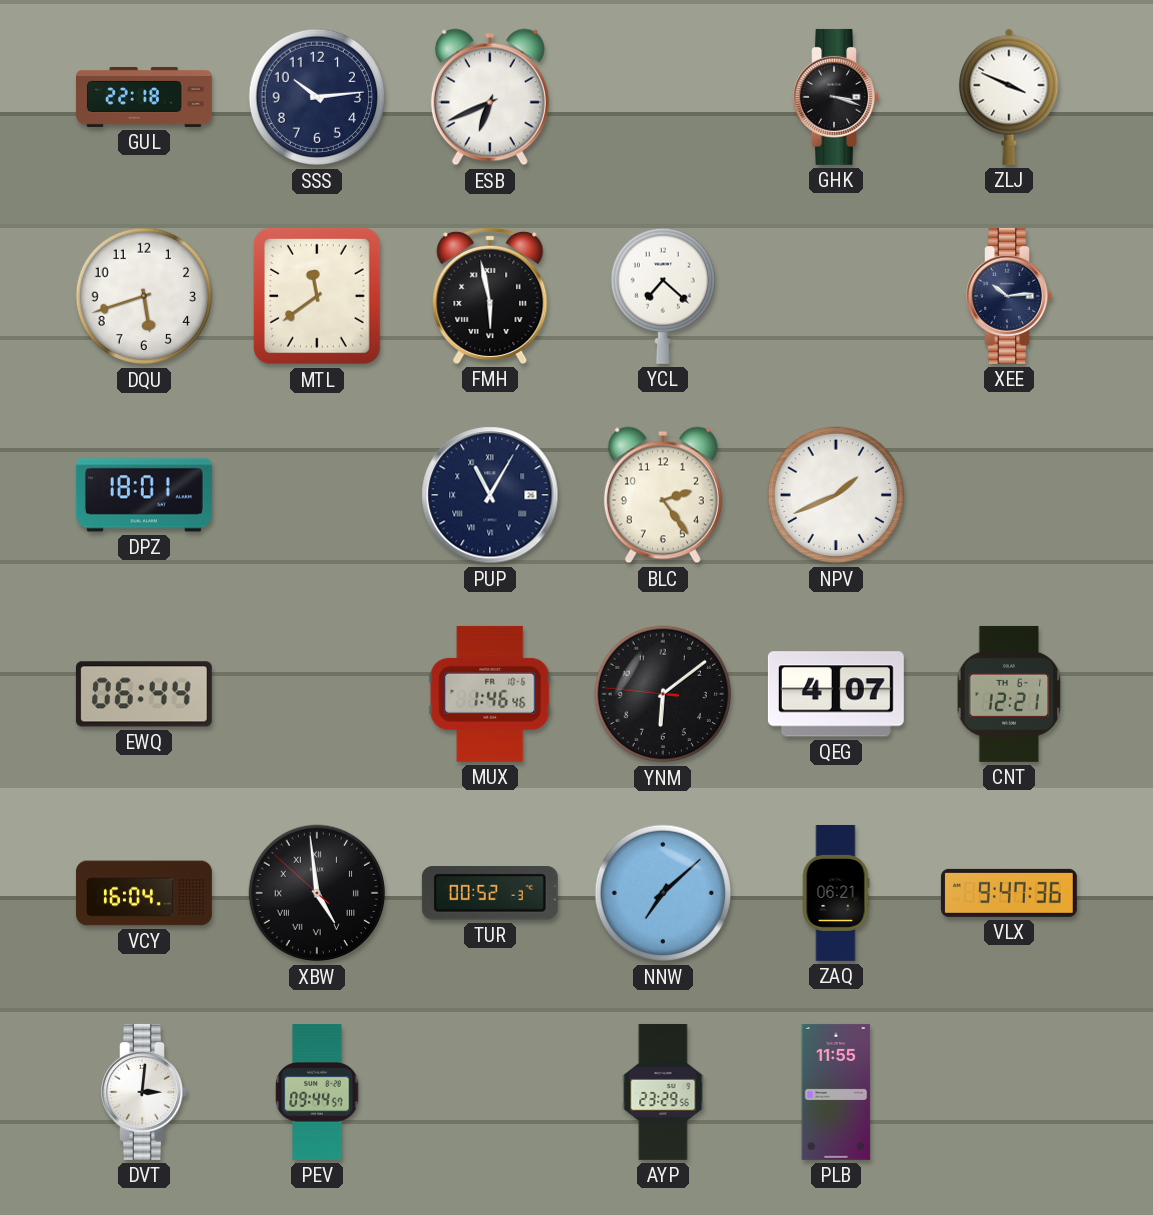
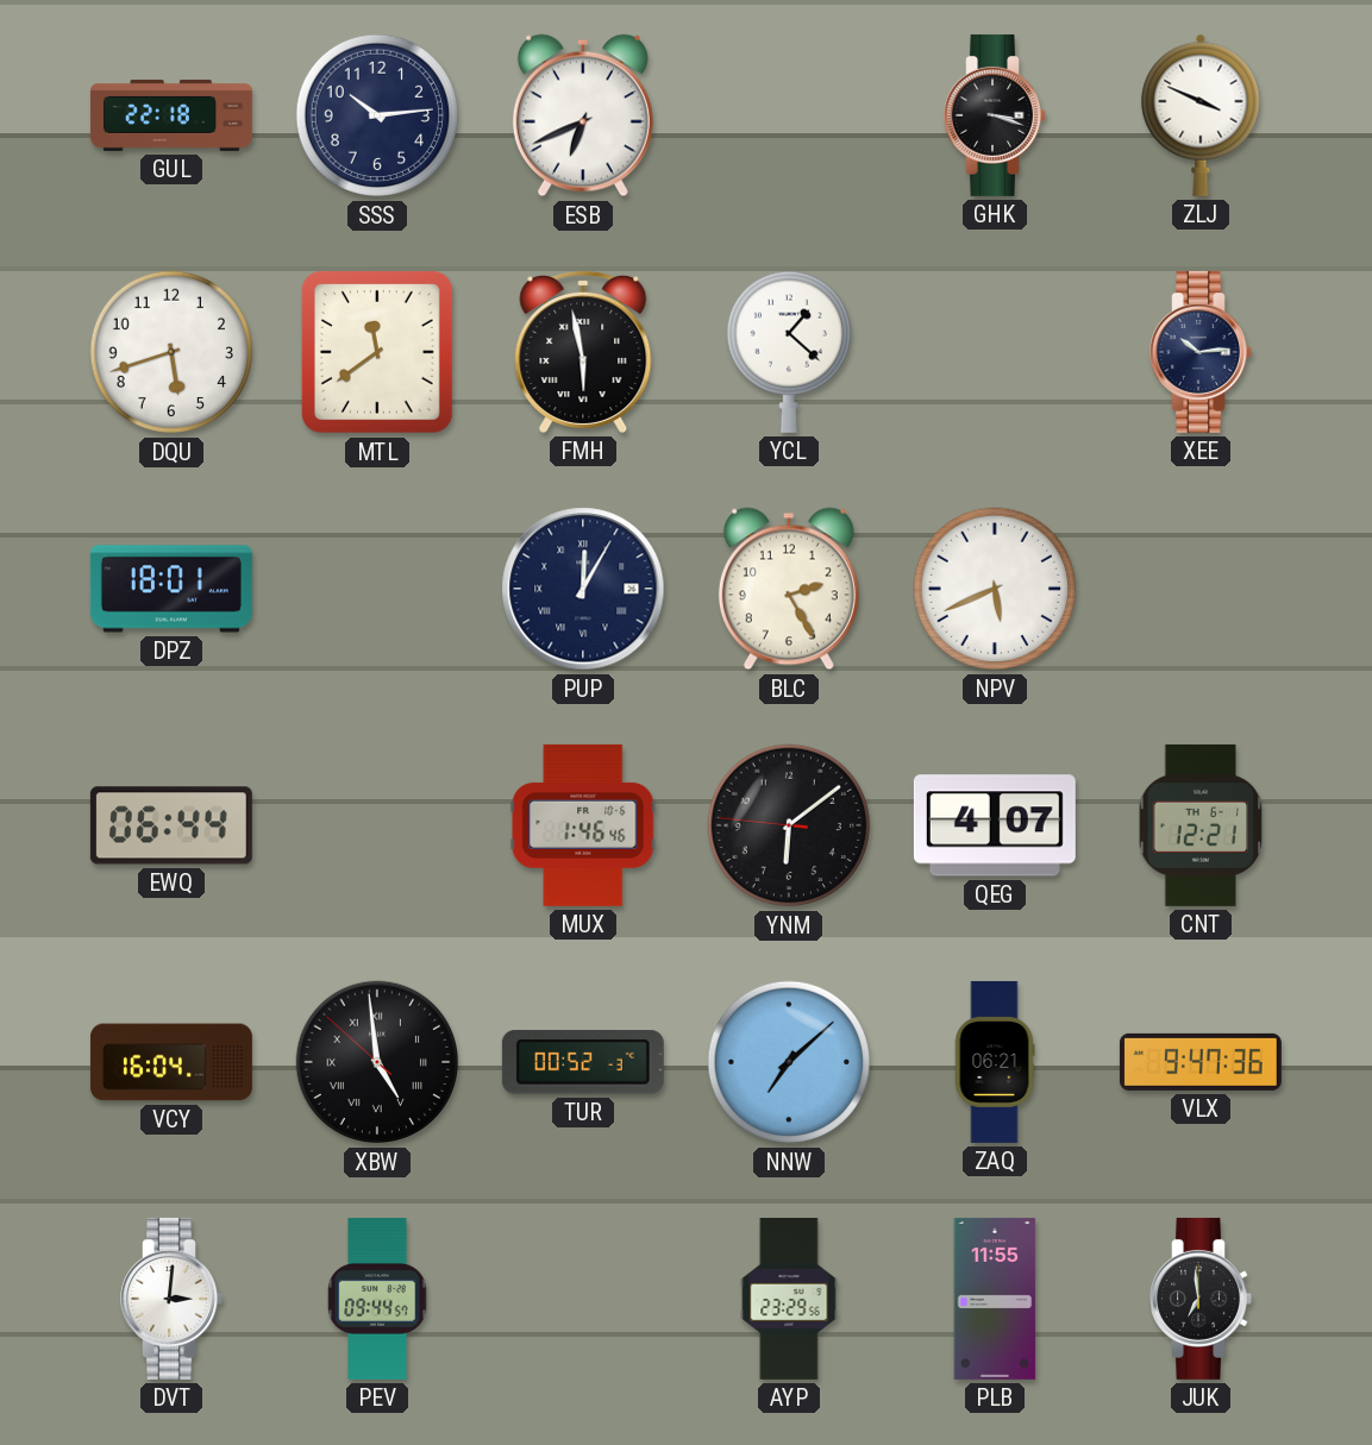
YCL: 7:22 -> 1:22 (789, 352)
PUP: 11:05 -> 12:05 (583, 589)
BLC: 2:24 -> 2:25 (789, 589)
NPV: 1:41 -> 5:41 (995, 589)
JUK: none -> 6:59 (1201, 1299)
